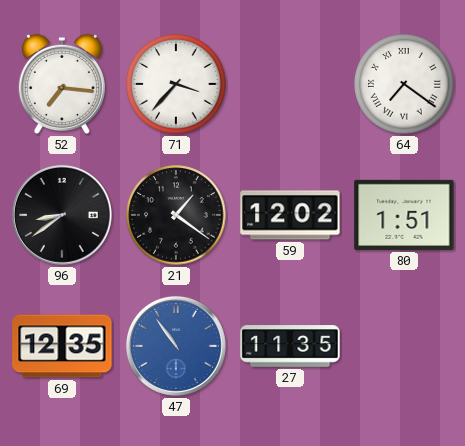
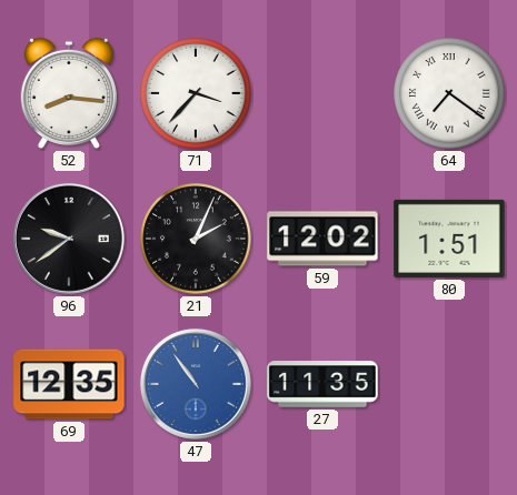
52: 7:16 -> 8:16 (69, 93)
96: 8:39 -> 9:39 (69, 239)
21: 1:21 -> 2:04 (196, 239)
